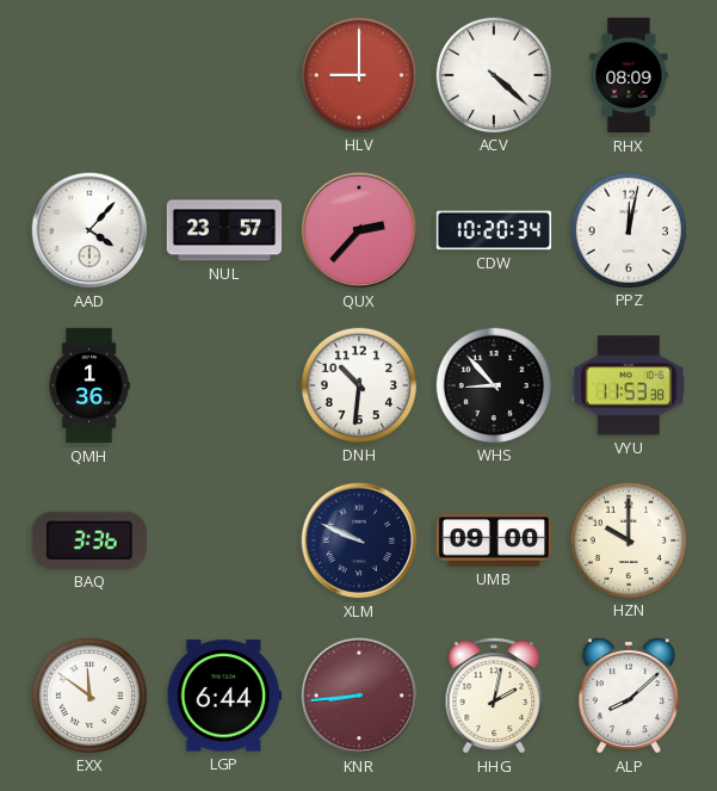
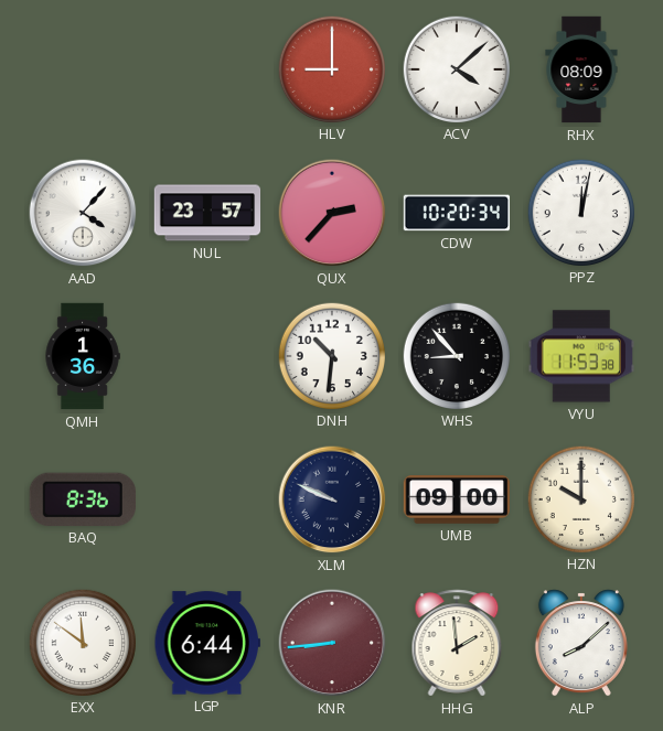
ACV: 4:22 -> 4:08 (456, 68)
BAQ: 3:36 -> 8:36 (83, 499)
HHG: 2:02 -> 1:59 (457, 643)
